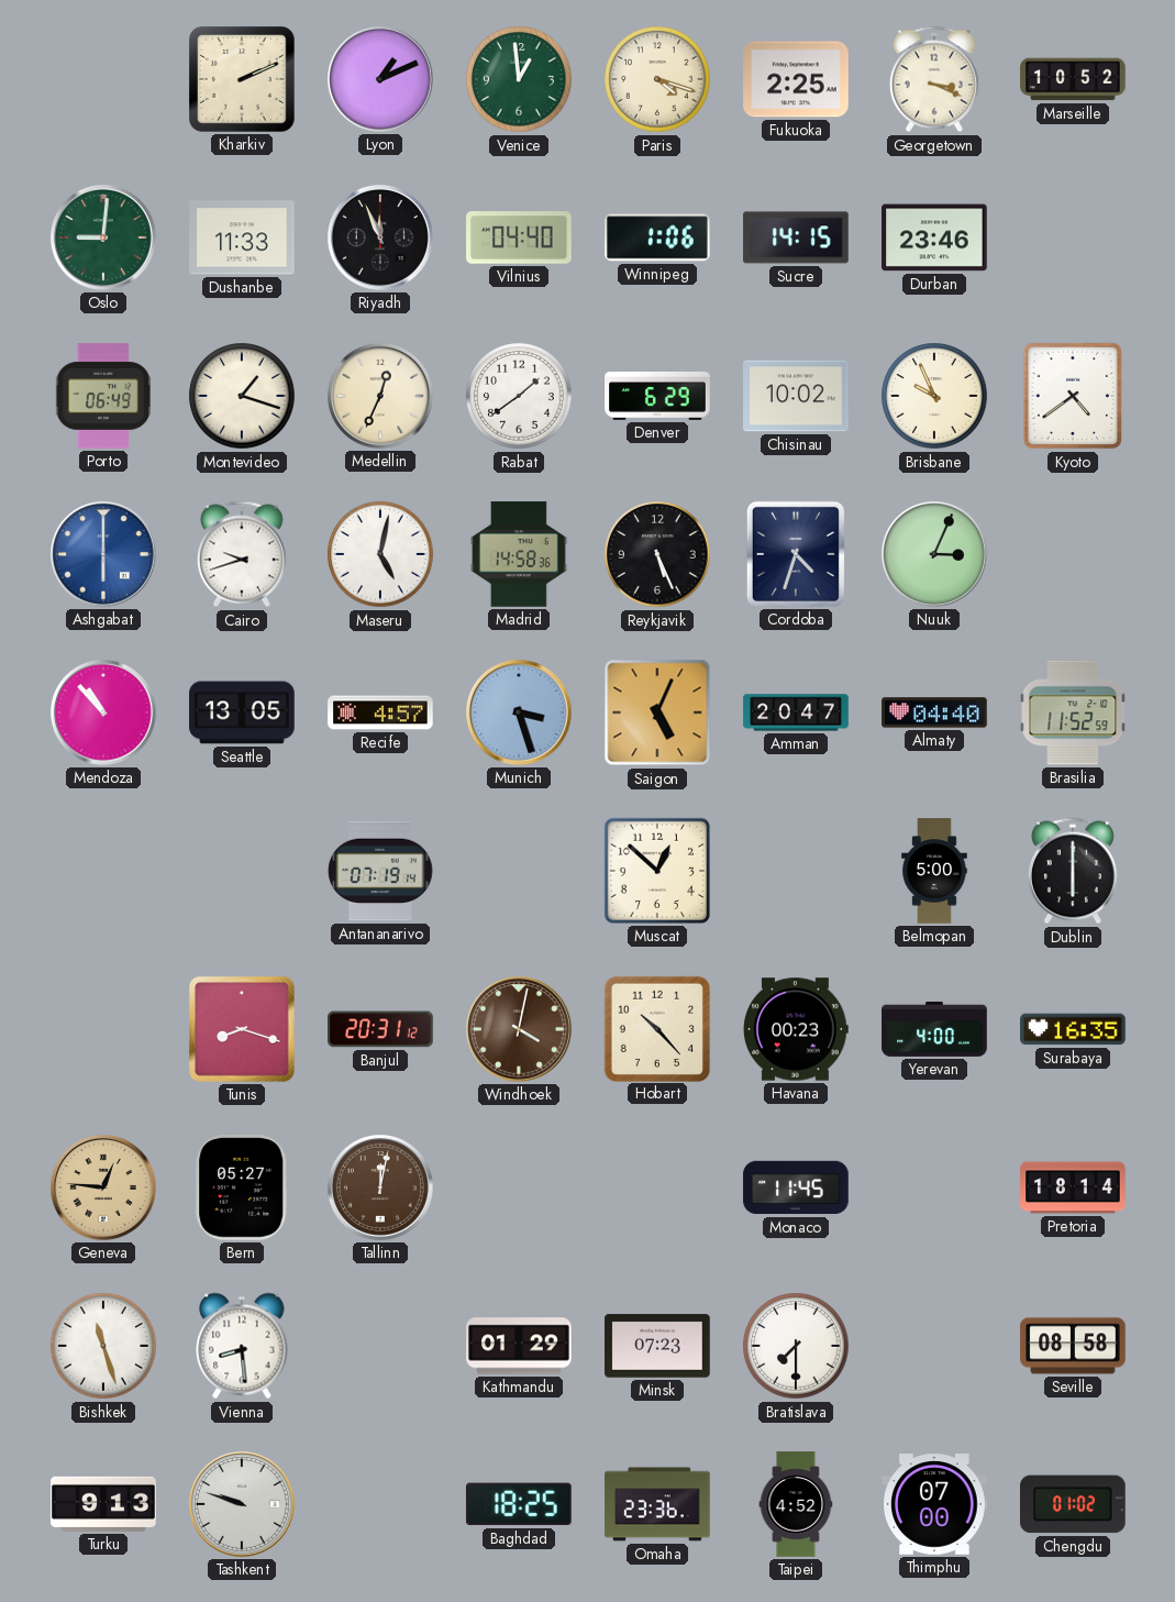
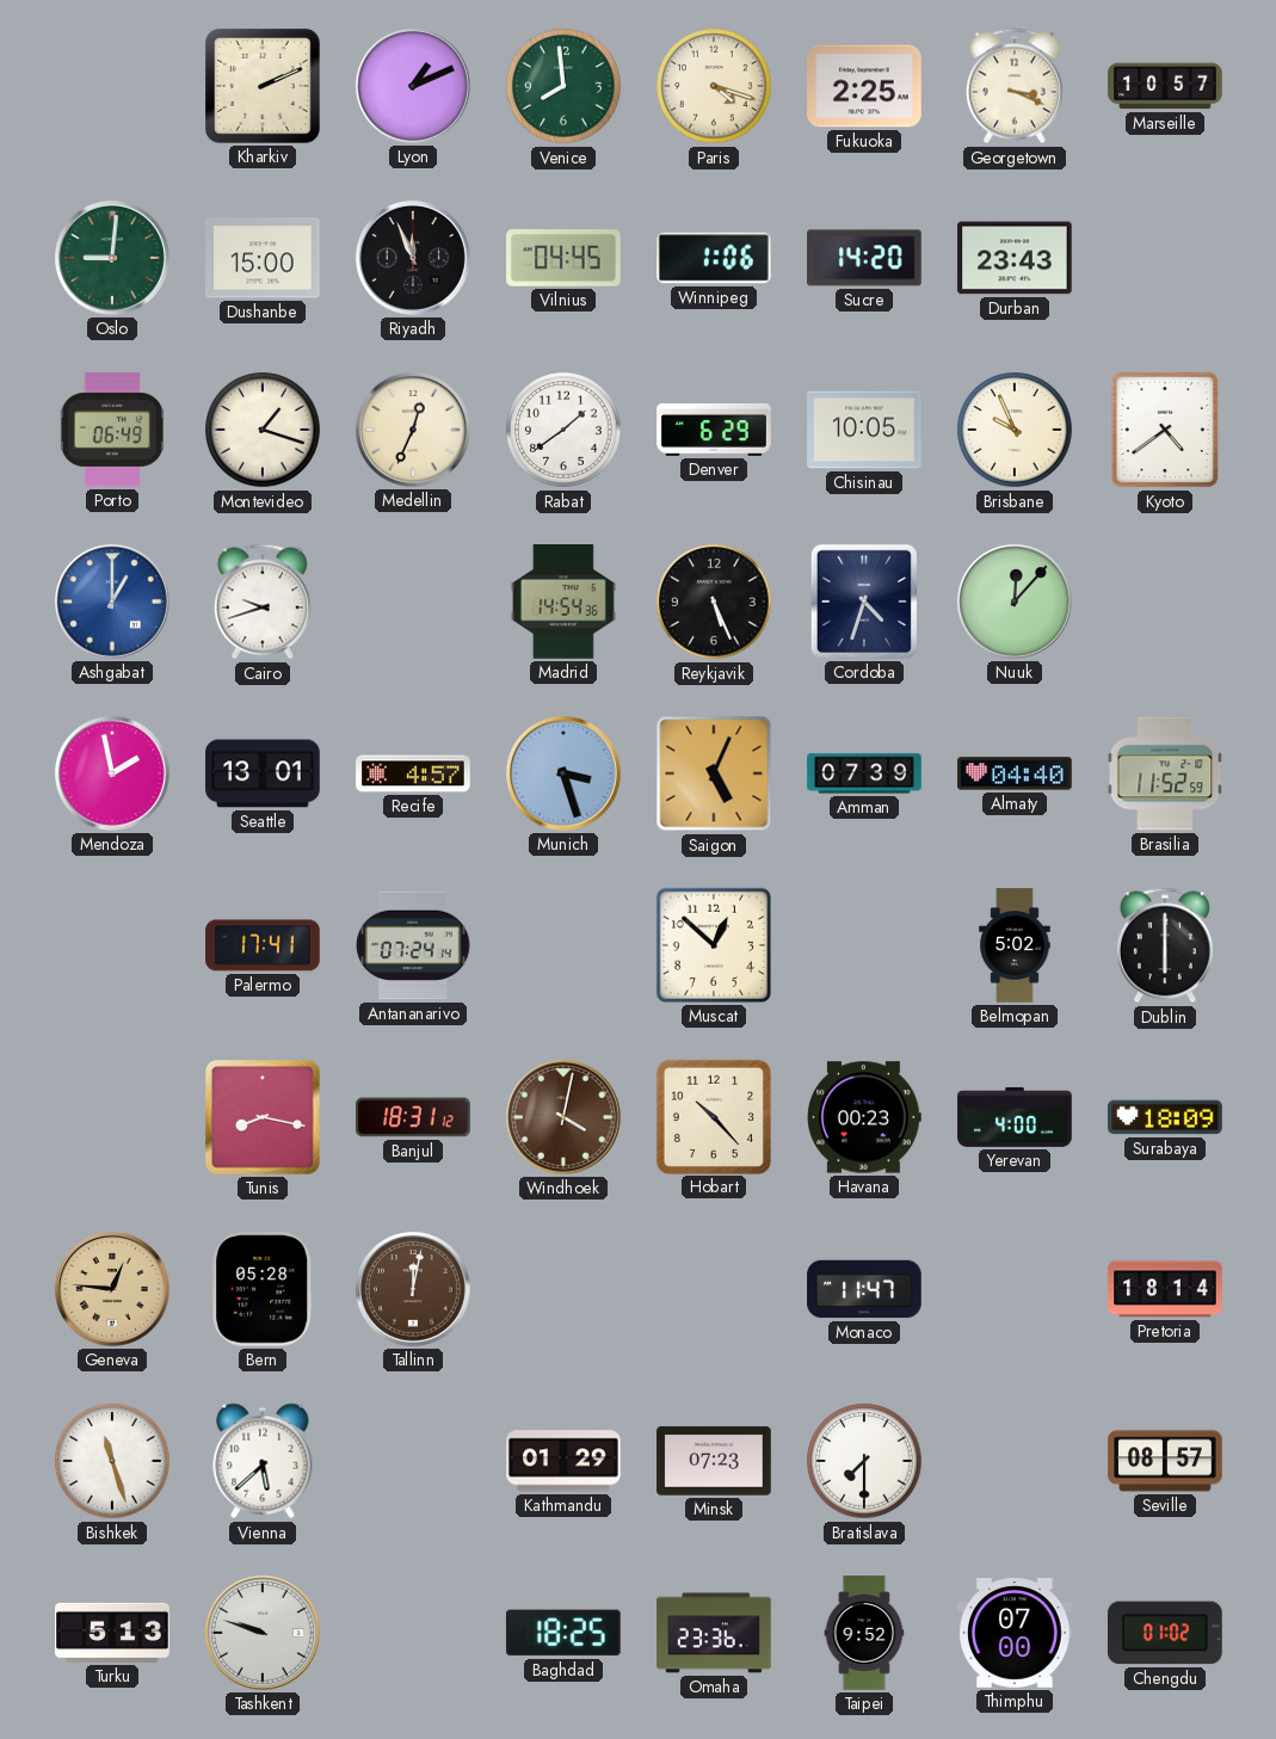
Venice: 12:59 -> 7:59 (563, 86)
Marseille: 10:52 -> 10:57 (1165, 86)
Dushanbe: 11:33 -> 15:00 (263, 258)
Vilnius: 04:40 -> 04:45 (563, 258)
Sucre: 14:15 -> 14:20 (864, 258)
Durban: 23:46 -> 23:43 (1015, 258)
Chisinau: 10:02 -> 10:05 (864, 430)
Ashgabat: 6:00 -> 1:00 (113, 603)
Maseru: 5:02 -> none (380, 554)
Madrid: 14:58 -> 14:54 (563, 602)
Nuuk: 3:04 -> 12:07 (1016, 603)
Mendoza: 10:53 -> 1:58 (113, 775)
Seattle: 13:05 -> 13:01 (263, 773)
Amman: 20:47 -> 07:39 (864, 773)
Palermo: none -> 17:41 (263, 945)
Antananarivo: 07:19 -> 07:24 (413, 945)
Belmopan: 5:00 -> 5:02 (1015, 945)
Tunis: 8:18 -> 8:17 (264, 1118)
Banjul: 20:31 -> 18:31 (413, 1117)
Surabaya: 16:35 -> 18:09 (1165, 1117)
Bern: 05:27 -> 05:28 (263, 1290)
Monaco: 11:45 -> 11:47 (864, 1289)
Vienna: 8:29 -> 5:38 (263, 1461)
Seville: 08:58 -> 08:57 (1165, 1461)
Turku: 9:13 -> 5:13 (112, 1633)
Taipei: 4:52 -> 9:52 (864, 1633)
